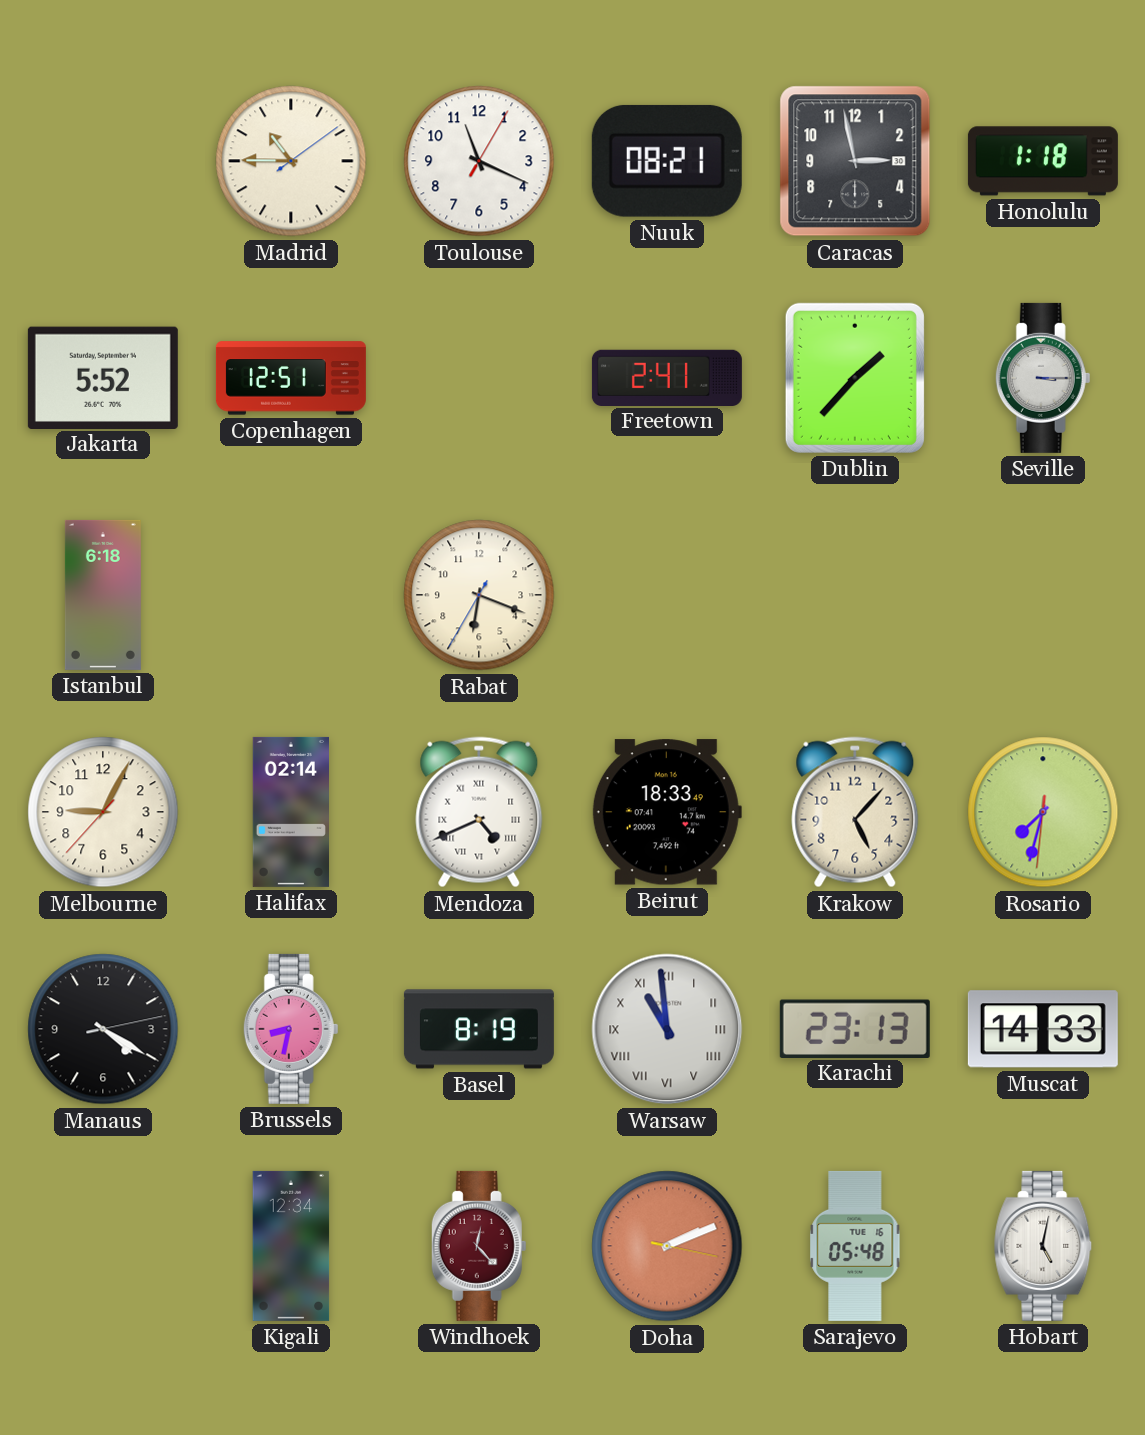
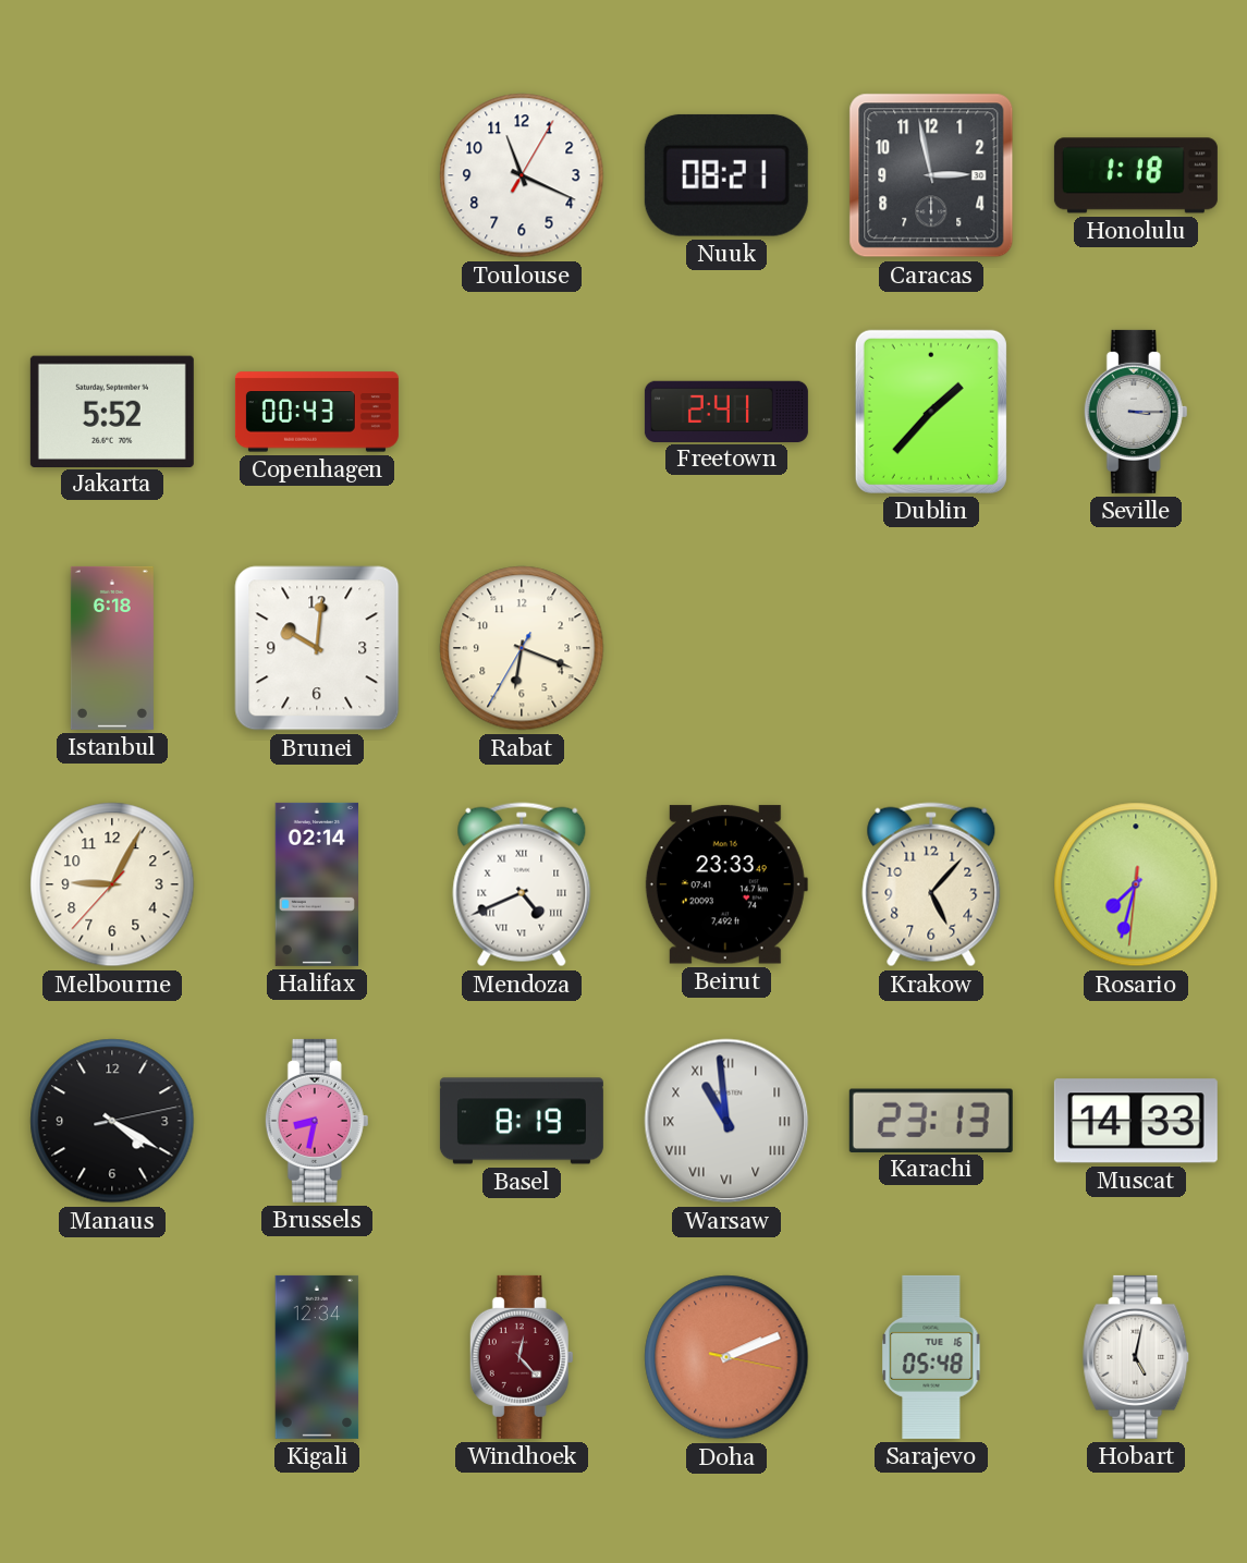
Madrid: 10:45 -> none (291, 161)
Copenhagen: 12:51 -> 00:43 (317, 412)
Brunei: none -> 10:01 (317, 648)
Beirut: 18:33 -> 23:33 (726, 884)
